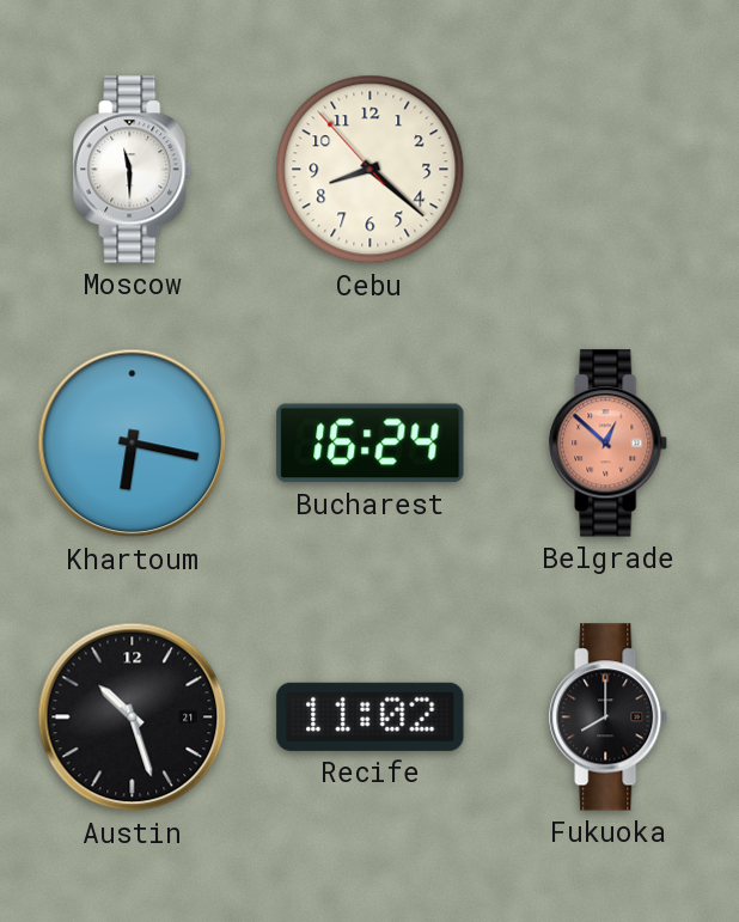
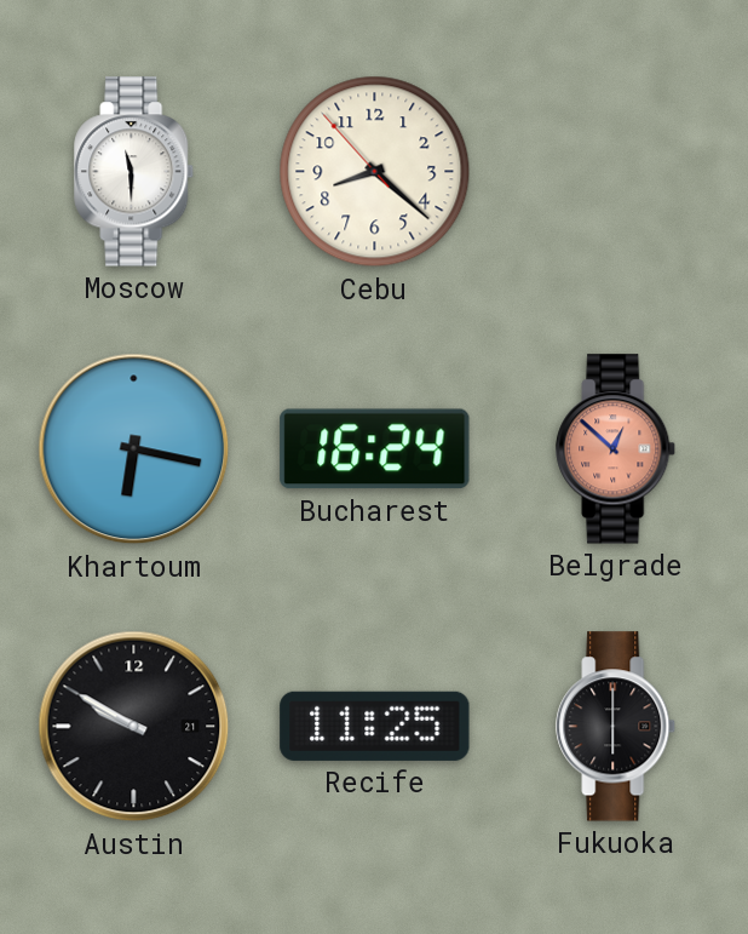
Austin: 10:27 -> 9:50 (134, 727)
Recife: 11:02 -> 11:25 (375, 726)
Fukuoka: 8:00 -> 6:00 (616, 727)
